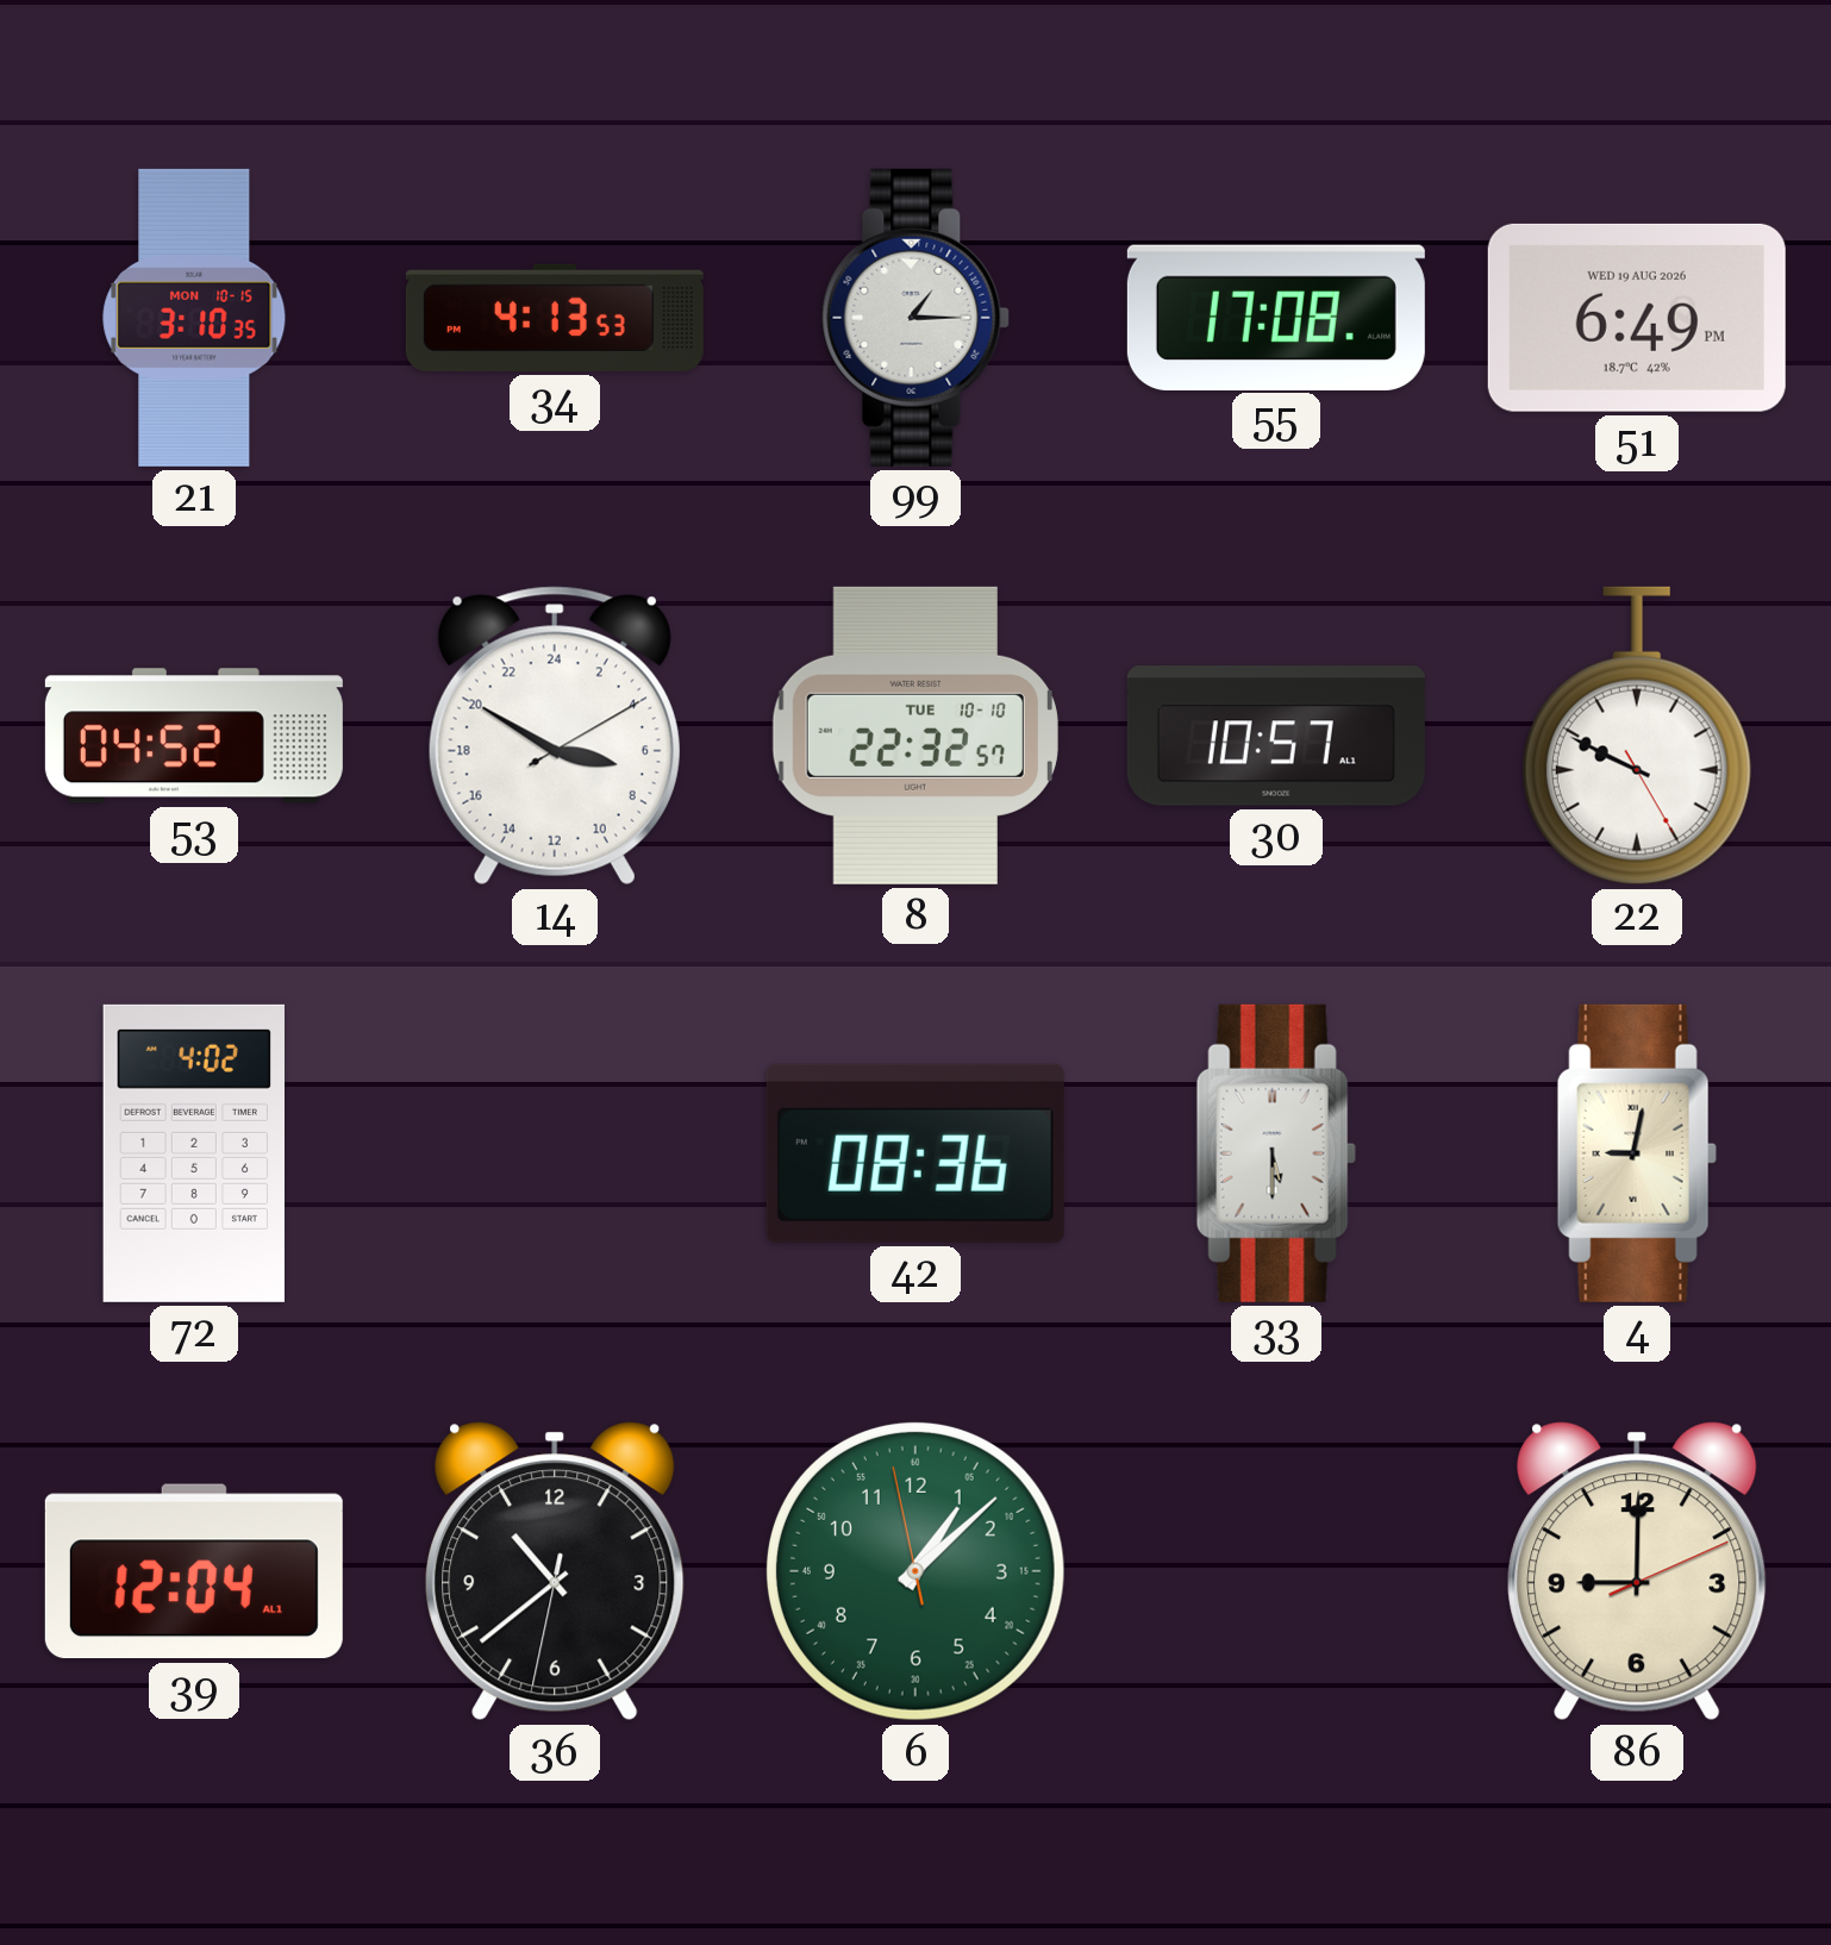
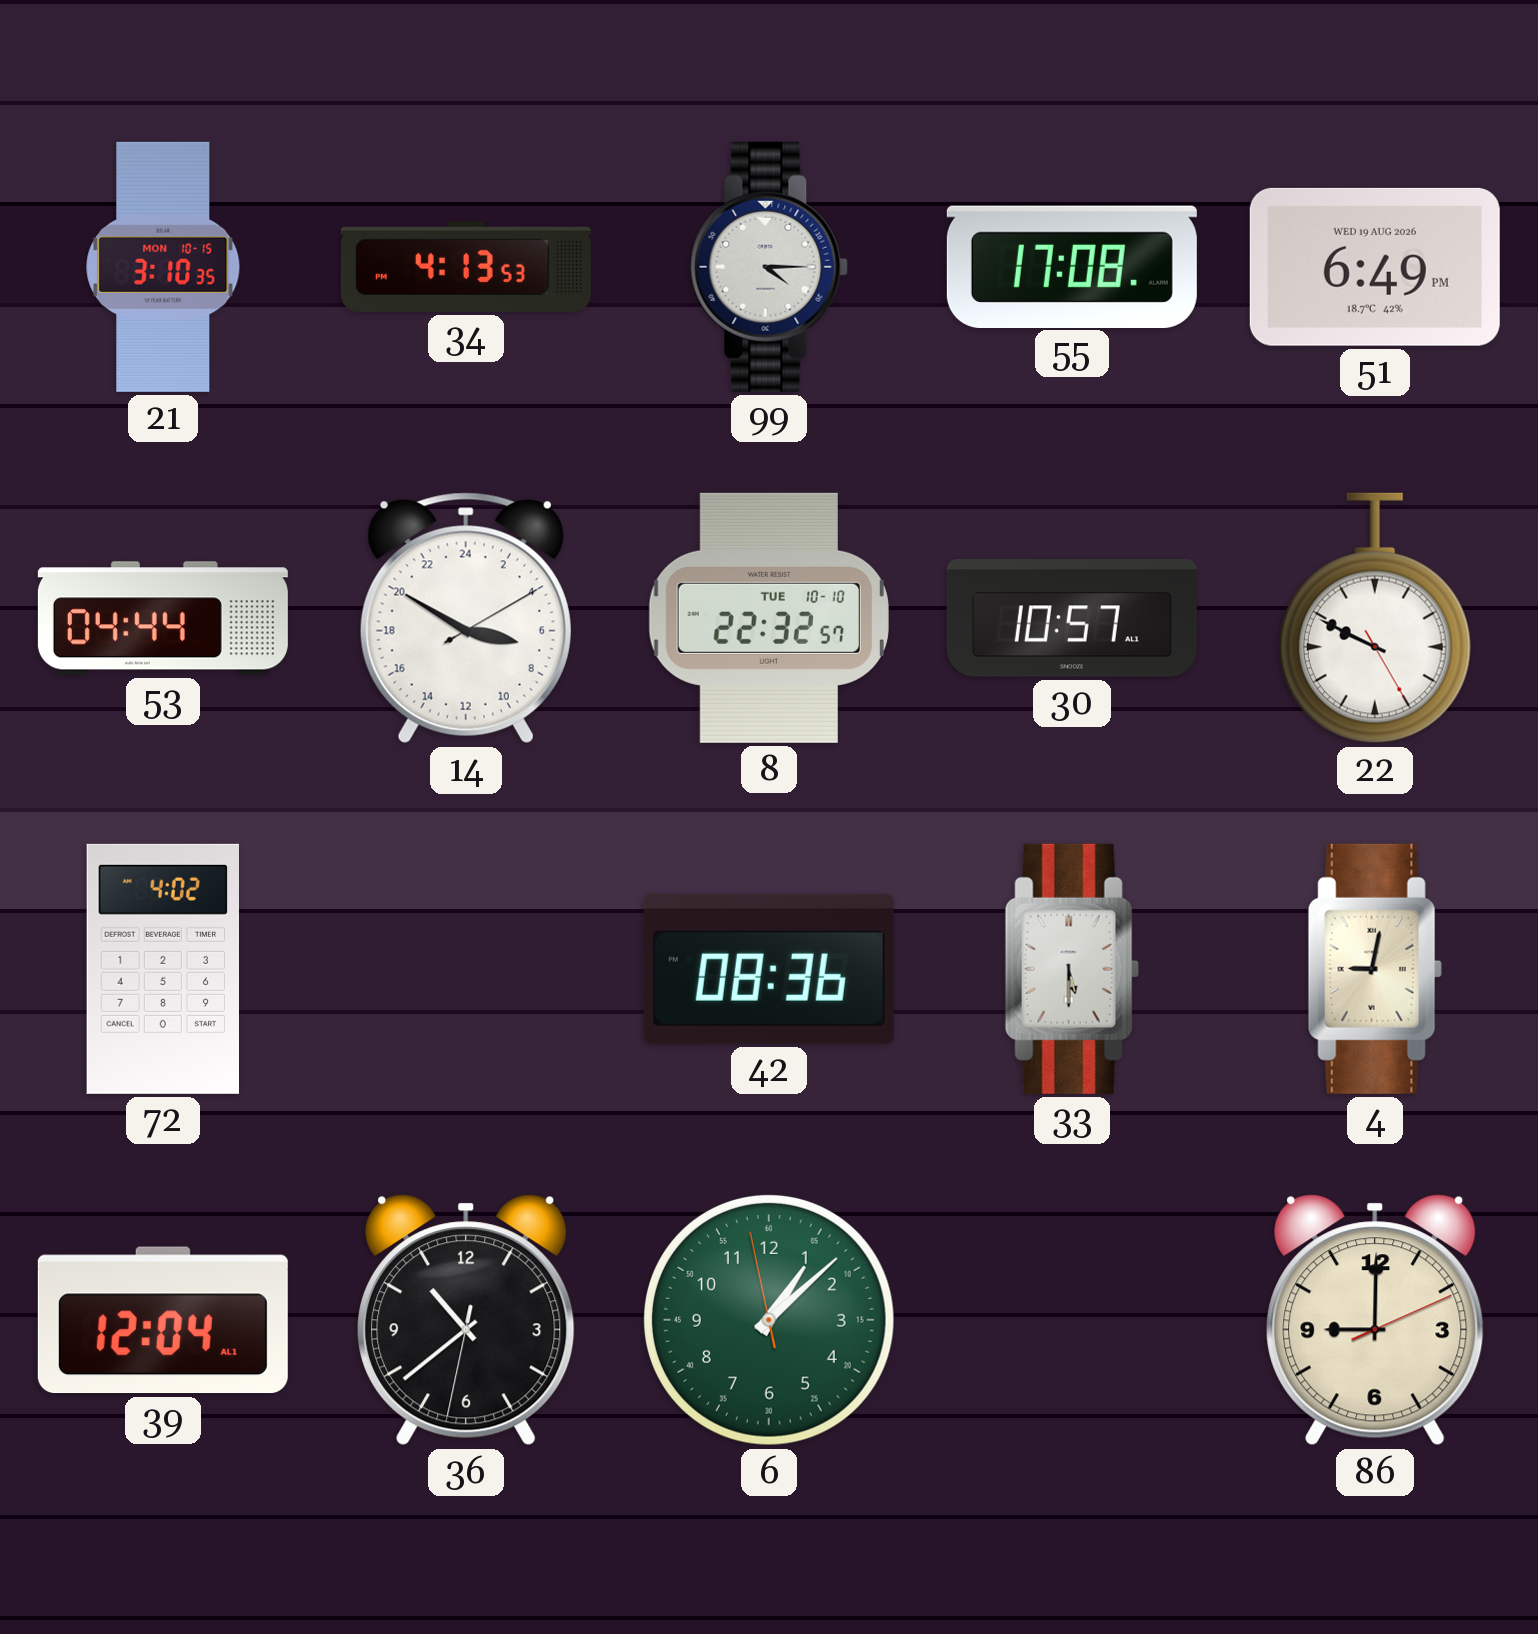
99: 1:15 -> 4:15 (769, 267)
53: 04:52 -> 04:44 (163, 618)
